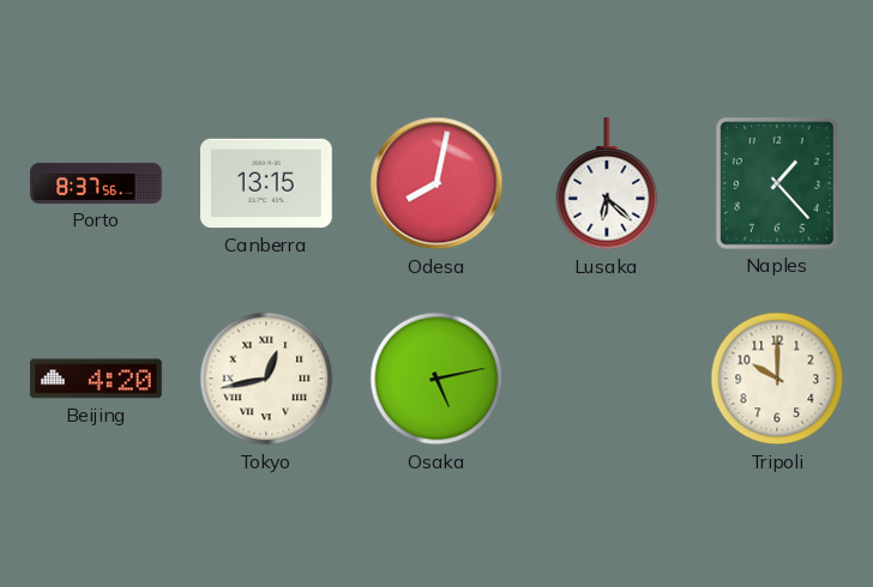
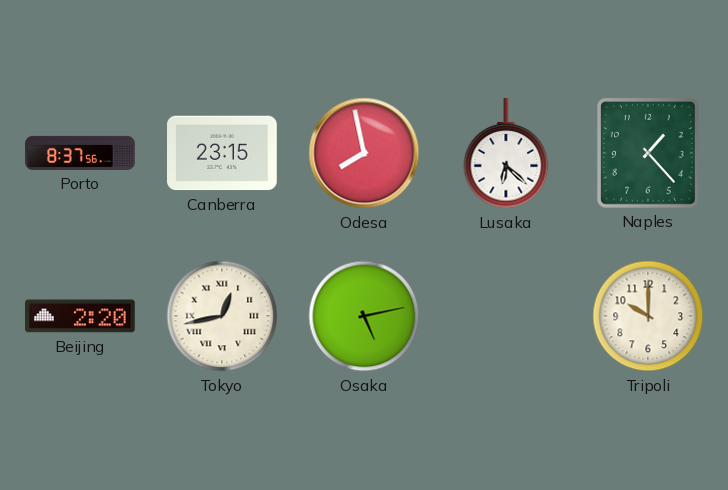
Canberra: 13:15 -> 23:15 (223, 153)
Odesa: 8:02 -> 7:58 (364, 153)
Beijing: 4:20 -> 2:20 (81, 316)
